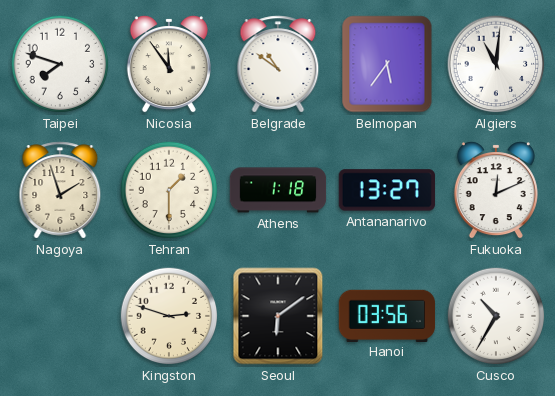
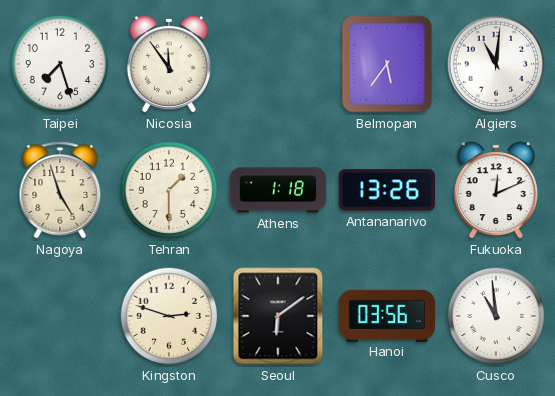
Taipei: 7:48 -> 7:27 (60, 64)
Belgrade: 10:51 -> none (278, 64)
Nagoya: 1:57 -> 4:57 (60, 190)
Antananarivo: 13:27 -> 13:26 (387, 190)
Cusco: 10:35 -> 10:59 (496, 316)
